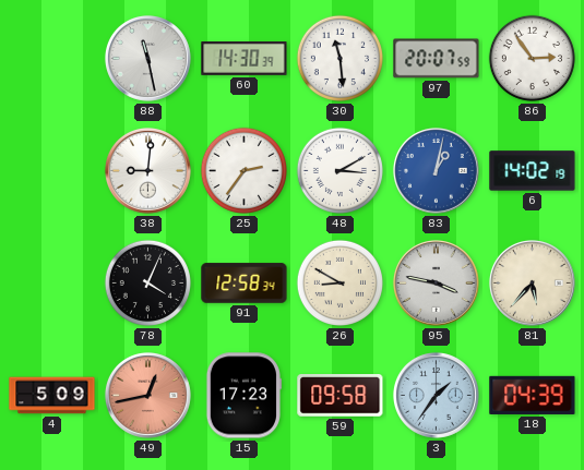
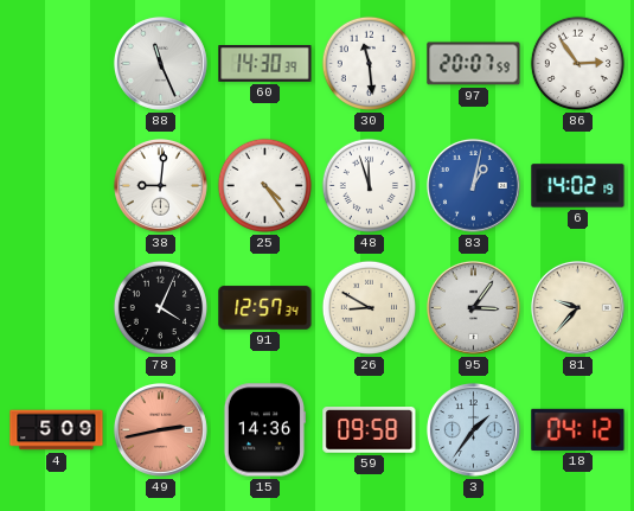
88: 11:28 -> 11:26 (160, 63)
25: 2:36 -> 4:24 (264, 185)
48: 3:10 -> 11:57 (369, 185)
91: 12:58 -> 12:57 (265, 308)
95: 3:47 -> 3:06 (473, 307)
81: 5:37 -> 9:37 (577, 307)
49: 12:43 -> 2:43 (160, 429)
15: 17:23 -> 14:36 (263, 430)
18: 04:39 -> 04:12 (578, 429)
